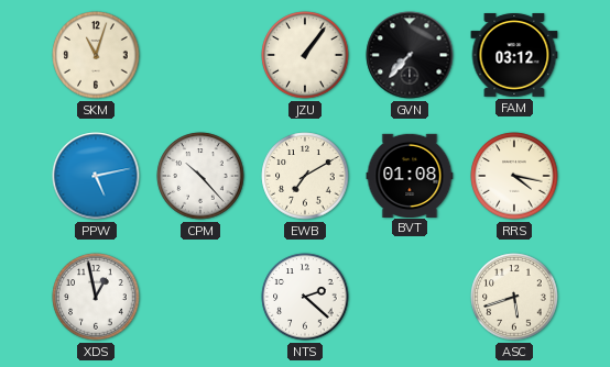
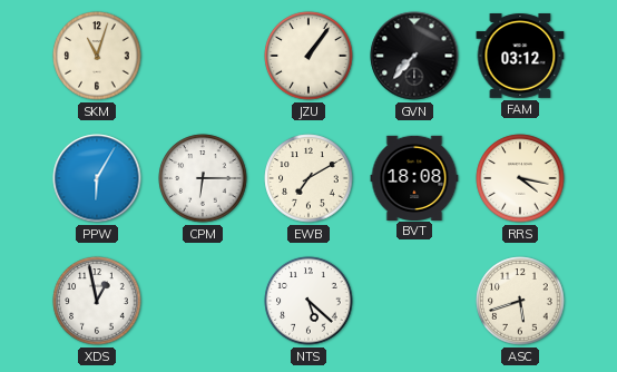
PPW: 5:13 -> 6:05 (97, 178)
CPM: 10:23 -> 6:15 (203, 178)
BVT: 01:08 -> 18:08 (414, 177)
NTS: 2:22 -> 5:22 (308, 301)
